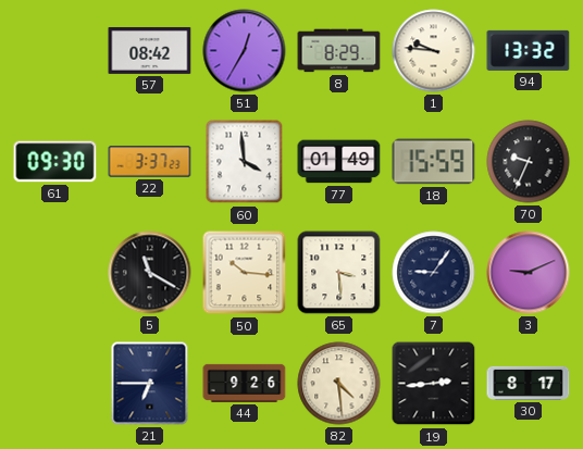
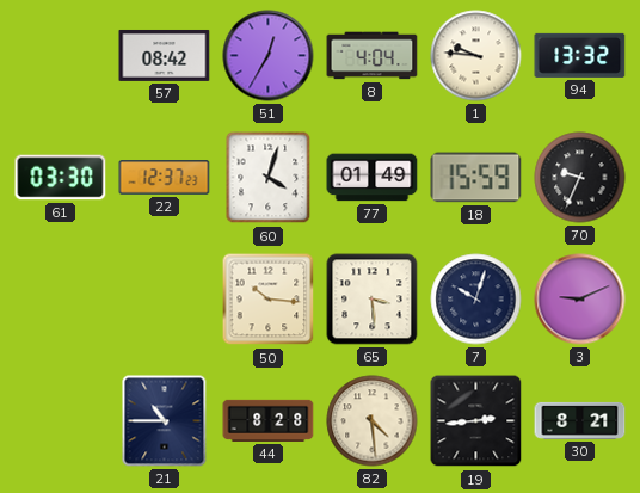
8: 8:29 -> 4:04 (373, 56)
61: 09:30 -> 03:30 (61, 178)
22: 3:37 -> 12:37 (165, 178)
60: 3:59 -> 4:03 (269, 178)
5: 11:20 -> none (150, 273)
7: 9:06 -> 10:03 (476, 300)
21: 6:45 -> 10:45 (165, 421)
44: 9:26 -> 8:28 (269, 420)
30: 8:17 -> 8:21 (580, 420)
